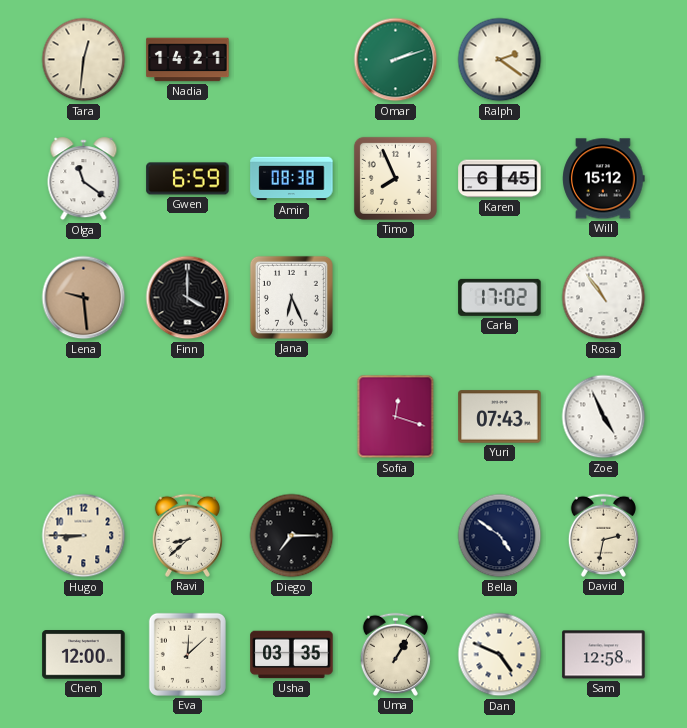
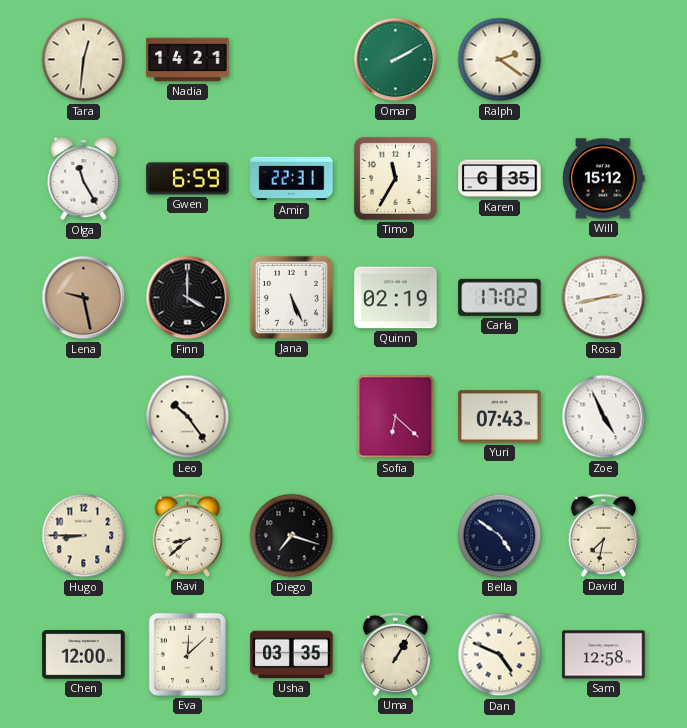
Omar: 2:12 -> 2:10 (396, 60)
Olga: 11:21 -> 11:25 (84, 179)
Amir: 08:38 -> 22:31 (292, 179)
Timo: 7:56 -> 11:35 (395, 178)
Karen: 6:45 -> 6:35 (500, 179)
Lena: 9:29 -> 9:28 (84, 298)
Jana: 6:26 -> 5:26 (291, 297)
Quinn: none -> 02:19 (396, 298)
Rosa: 10:54 -> 2:43 (604, 298)
Leo: none -> 10:24 (188, 417)
Sofia: 12:18 -> 6:22 (396, 417)
Diego: 7:15 -> 7:18 (292, 536)
David: 2:32 -> 7:32 (603, 535)
